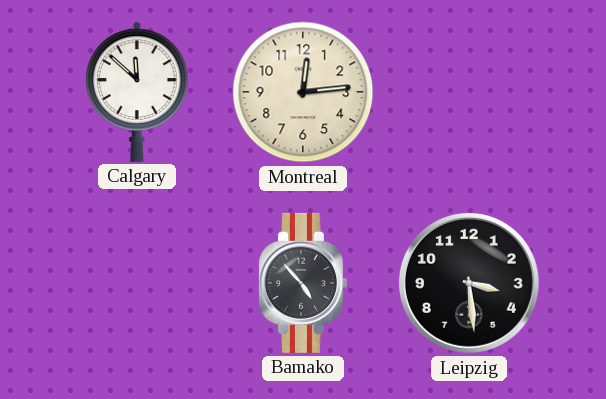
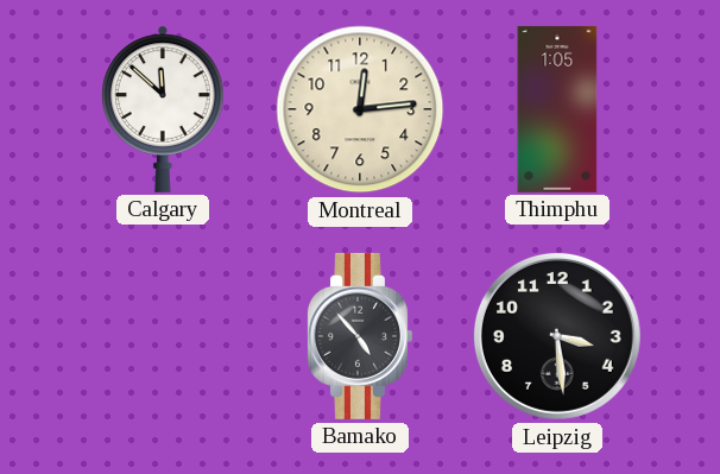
Thimphu: none -> 1:05 (557, 109)
